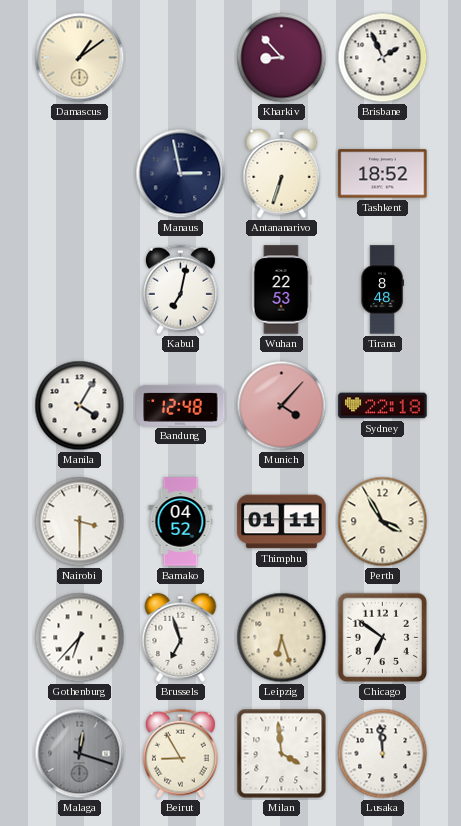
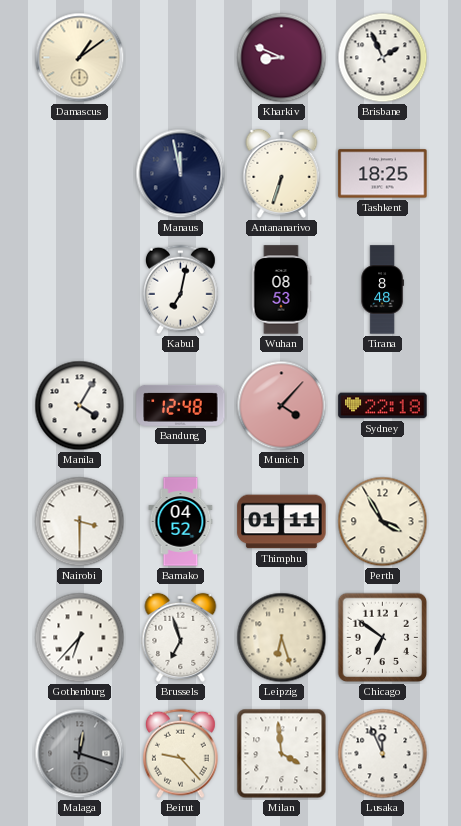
Kharkiv: 8:53 -> 8:49 (282, 58)
Manaus: 2:58 -> 11:58 (181, 174)
Tashkent: 18:52 -> 18:25 (383, 174)
Wuhan: 22:53 -> 08:53 (281, 290)
Beirut: 8:55 -> 9:23 (180, 754)
Lusaka: 11:59 -> 11:56 (383, 754)
